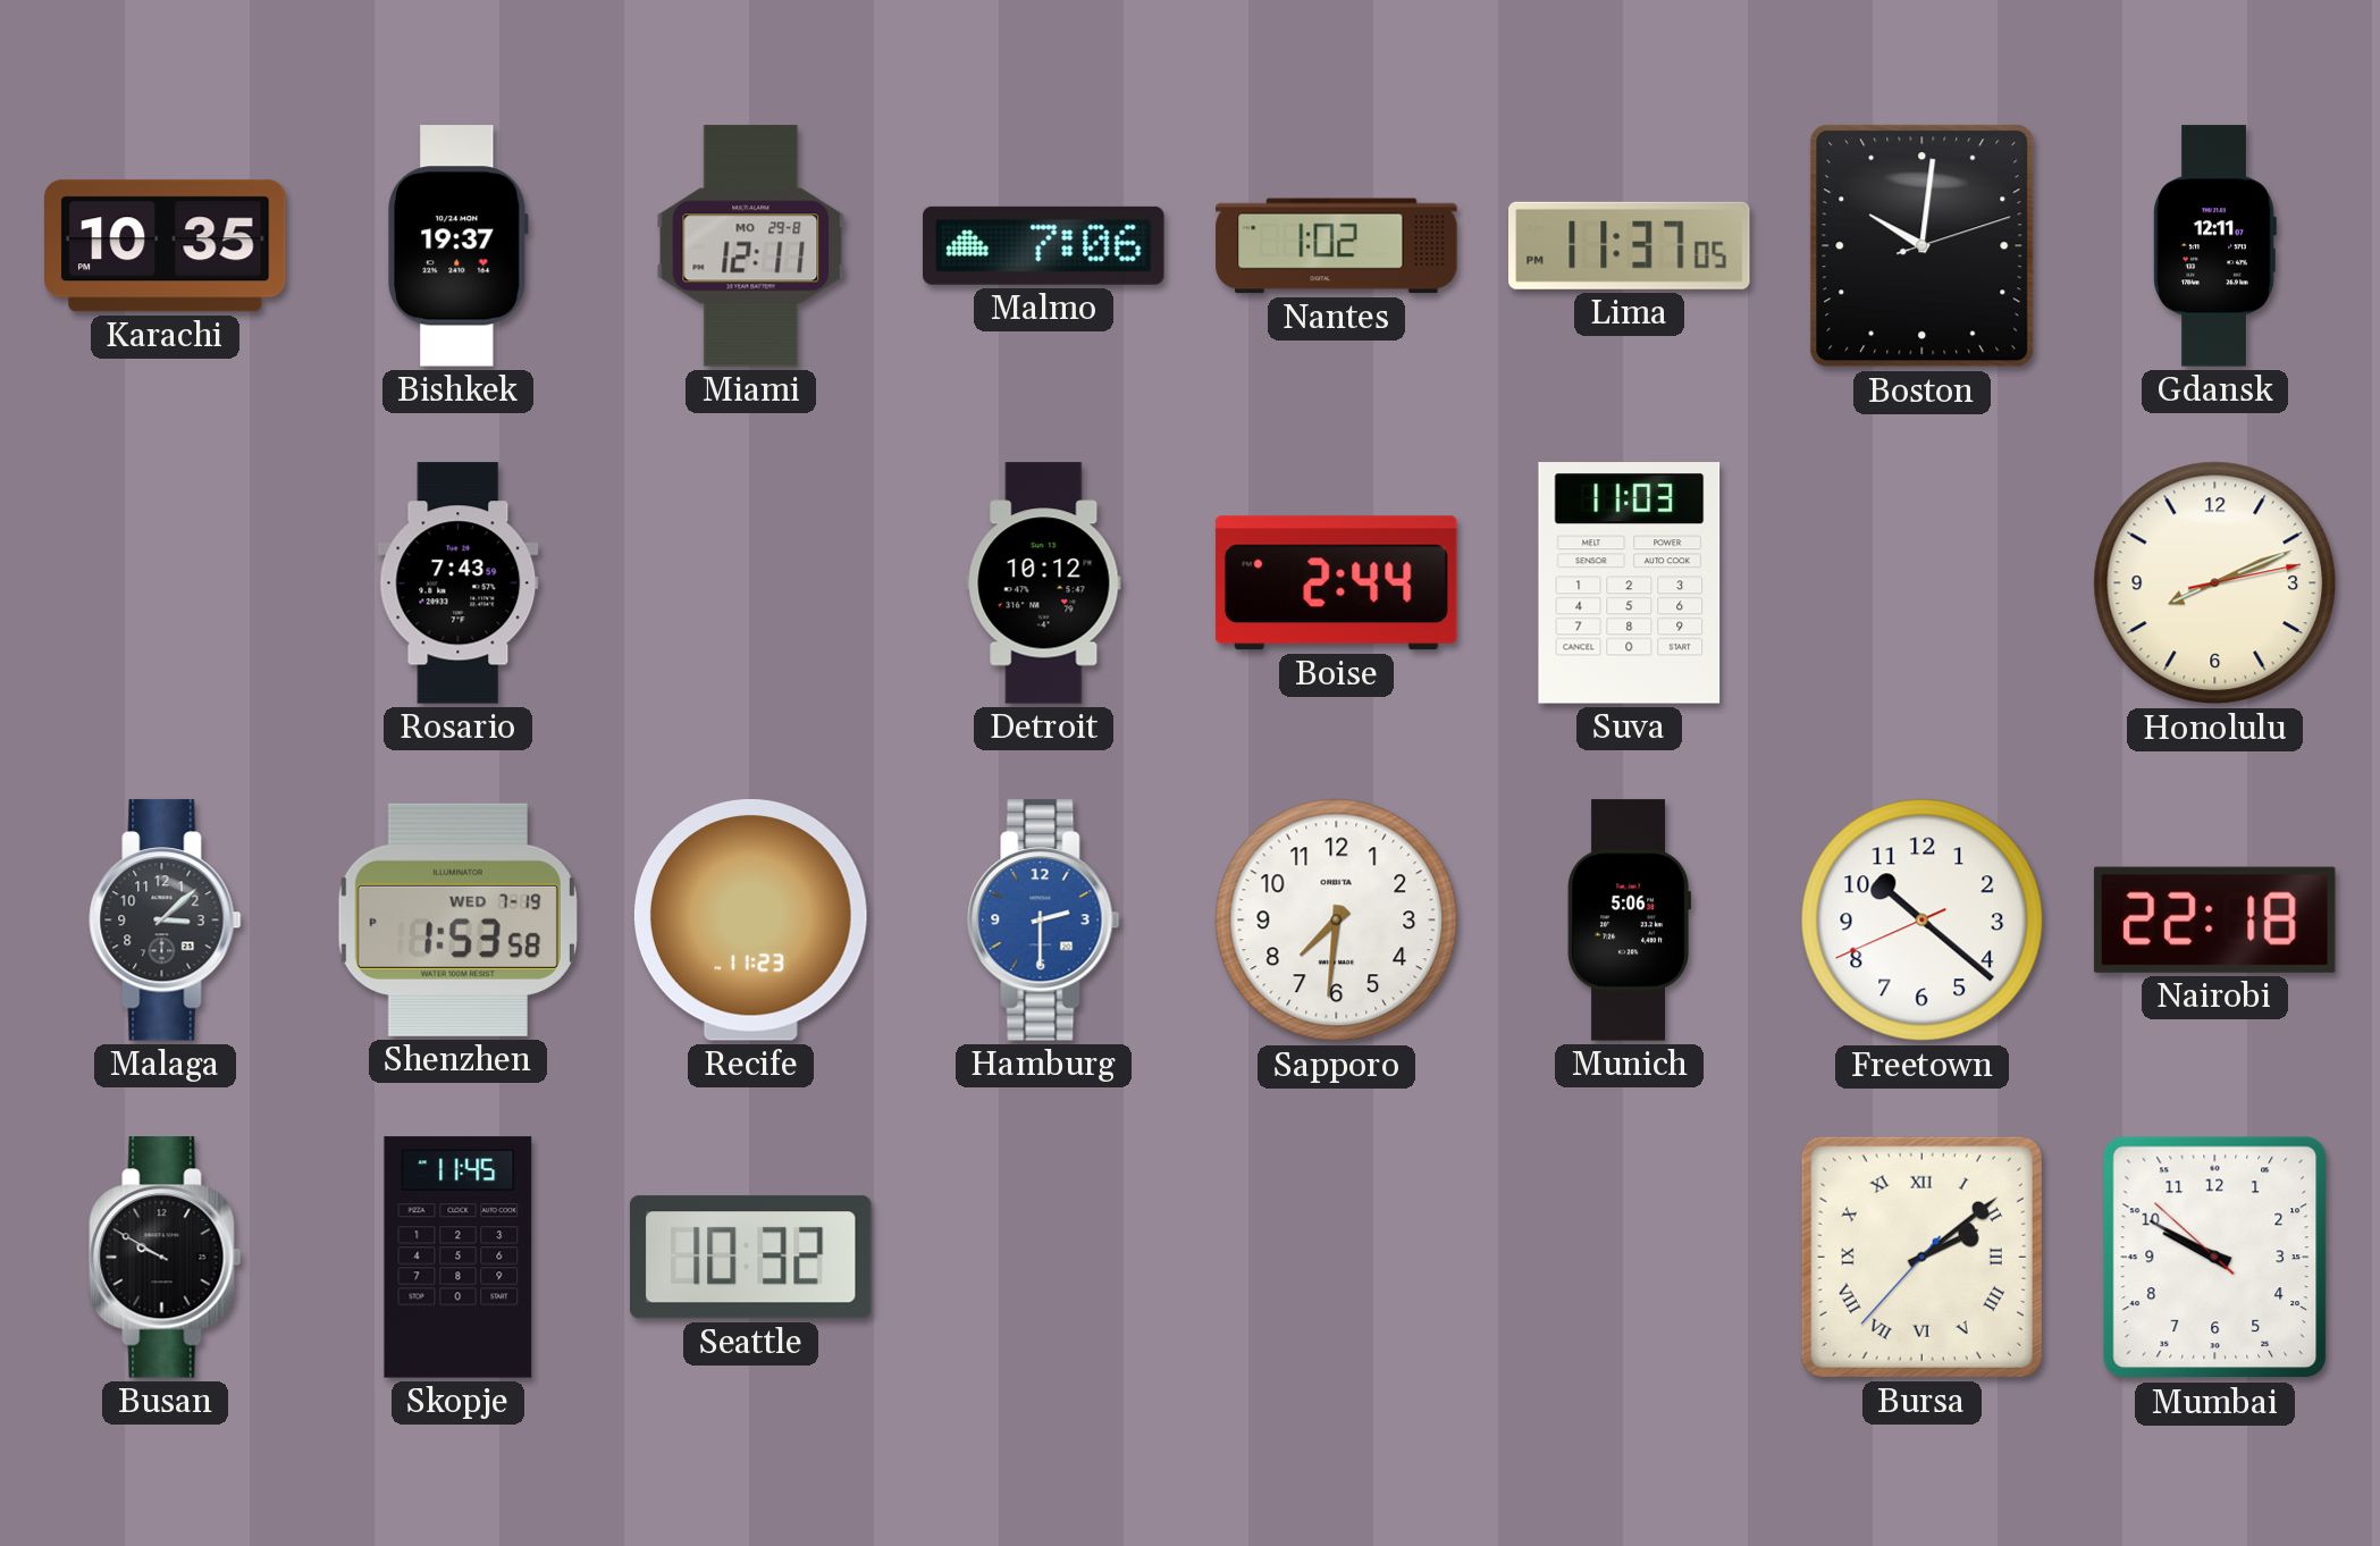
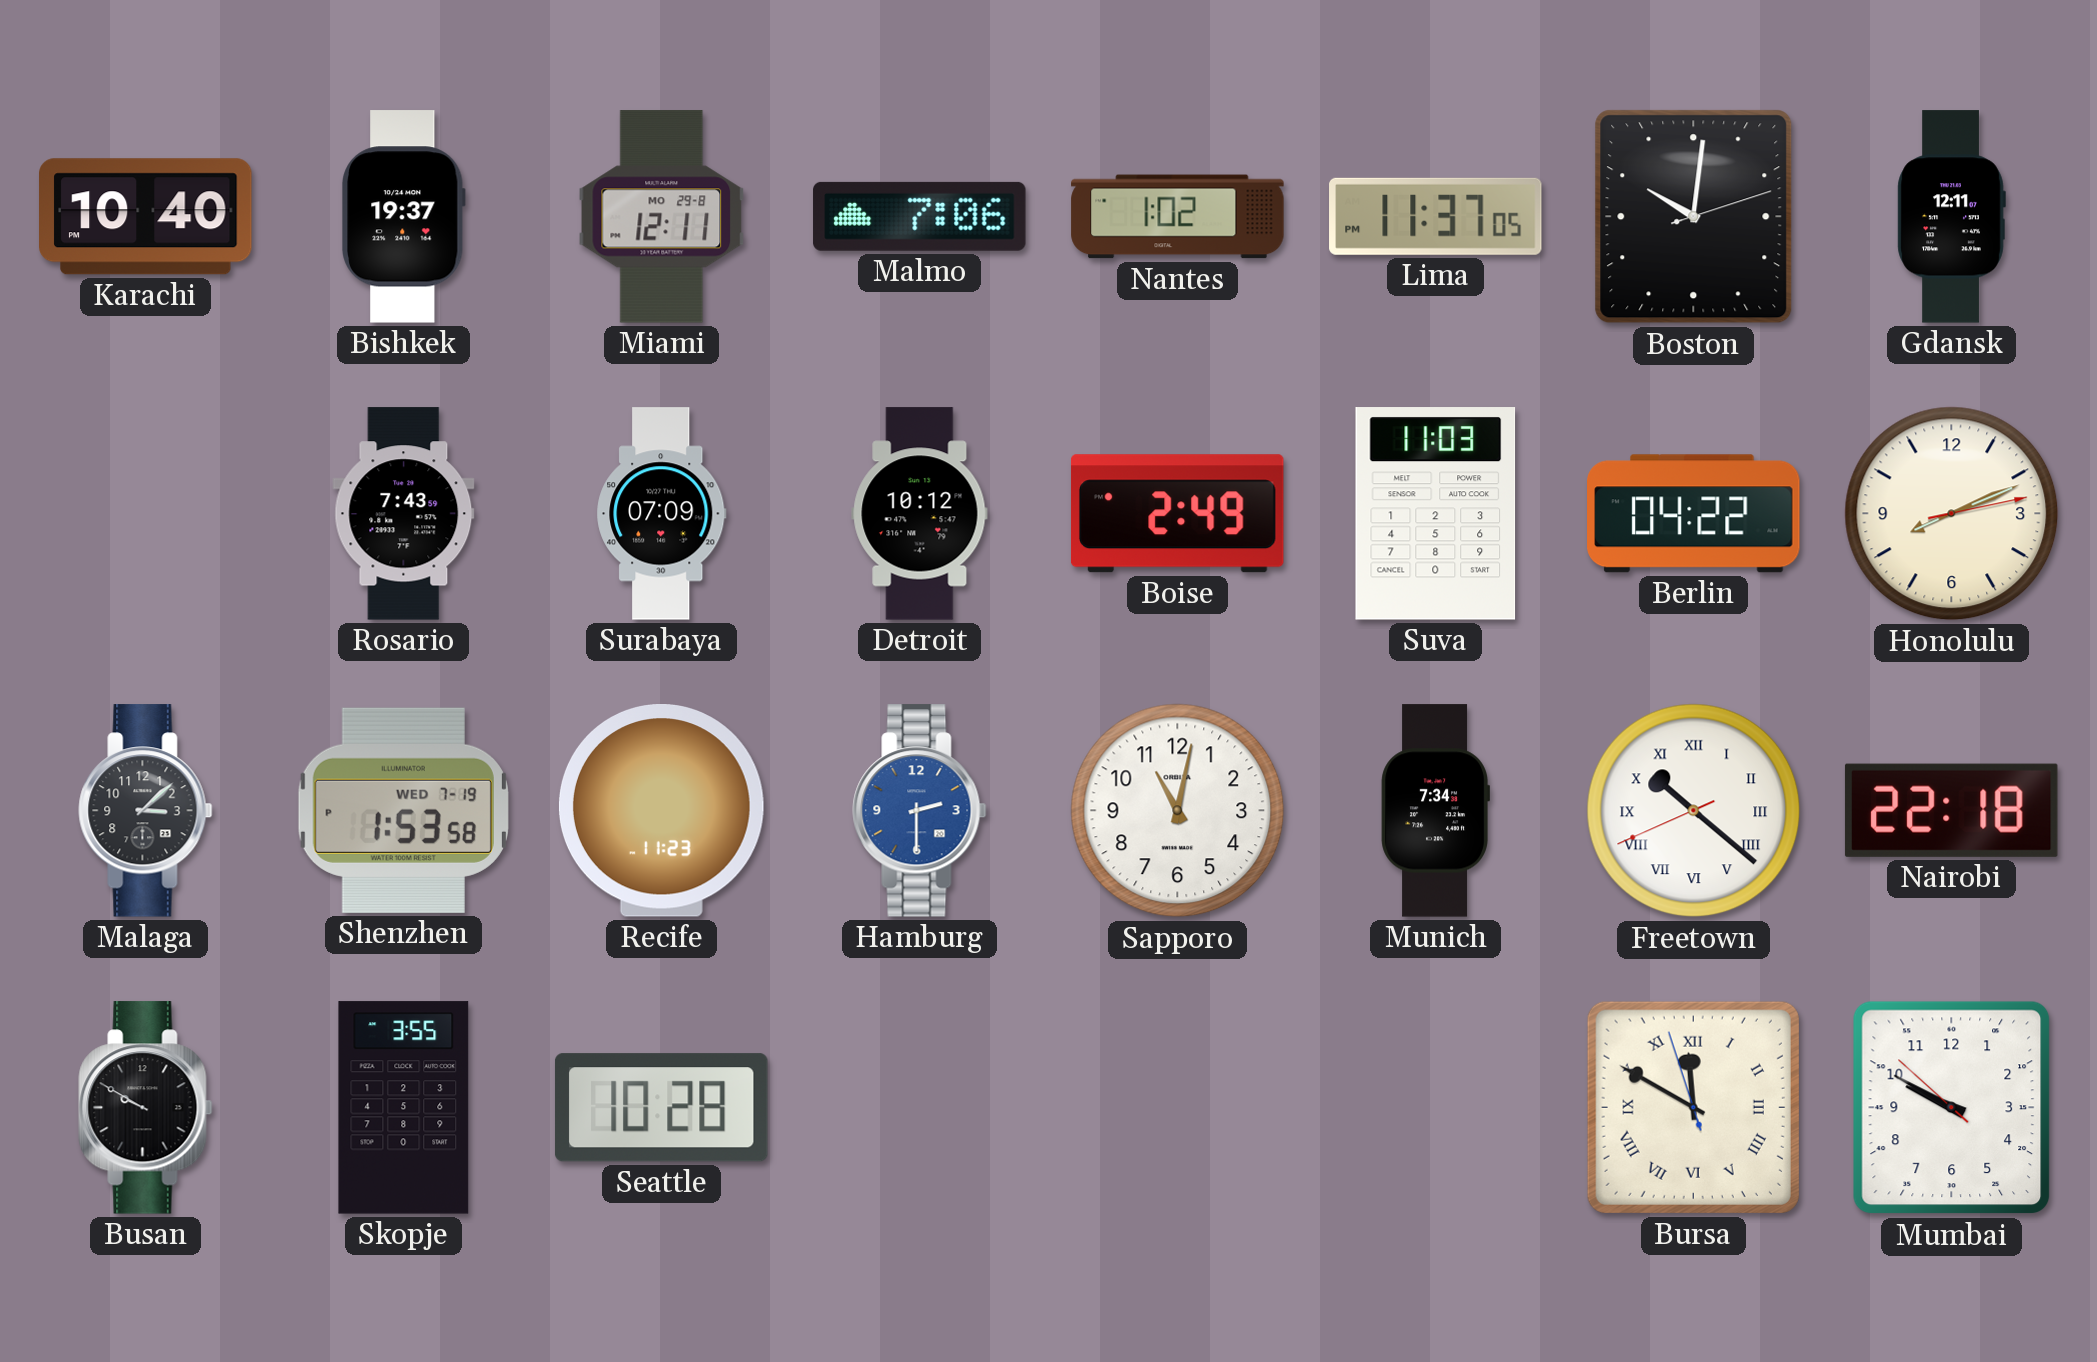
Karachi: 10:35 -> 10:40 (146, 217)
Surabaya: none -> 07:09 (662, 514)
Boise: 2:44 -> 2:49 (1177, 514)
Berlin: none -> 04:22 (1694, 514)
Sapporo: 7:31 -> 11:02 (1178, 811)
Munich: 5:06 -> 7:34 (1435, 811)
Freetown numerals: Arabic -> Roman (1694, 811)
Skopje: 11:45 -> 3:55 (404, 1108)
Seattle: 10:32 -> 10:28 (661, 1108)
Bursa: 2:08 -> 11:49 (1693, 1107)
